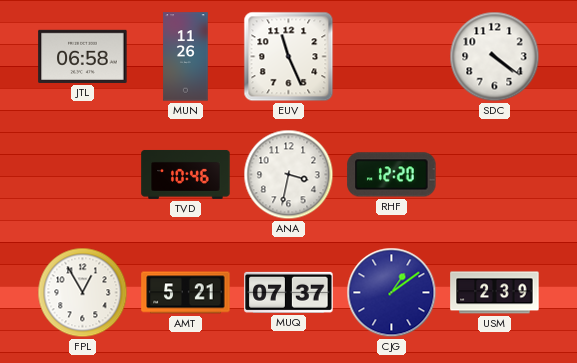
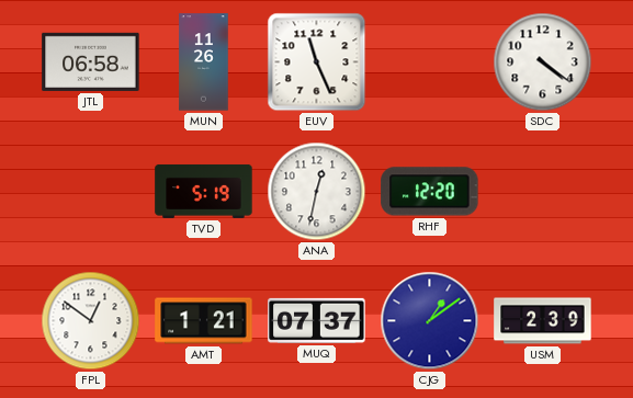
TVD: 10:46 -> 5:19 (204, 191)
ANA: 3:32 -> 12:32 (317, 192)
FPL: 12:55 -> 12:51 (91, 321)
AMT: 5:21 -> 1:21 (204, 321)
